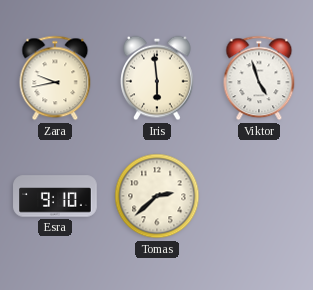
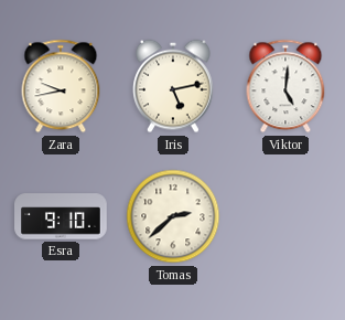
Iris: 5:59 -> 5:13 (174, 86)
Viktor: 4:57 -> 5:01 (285, 86)
